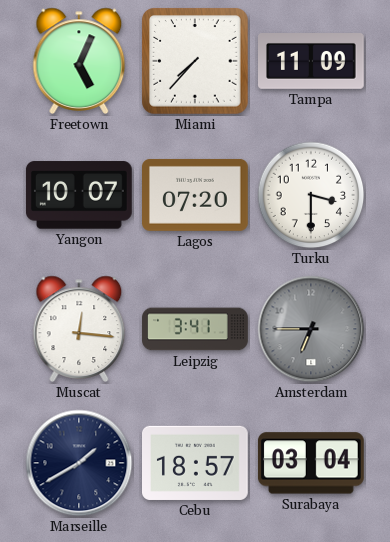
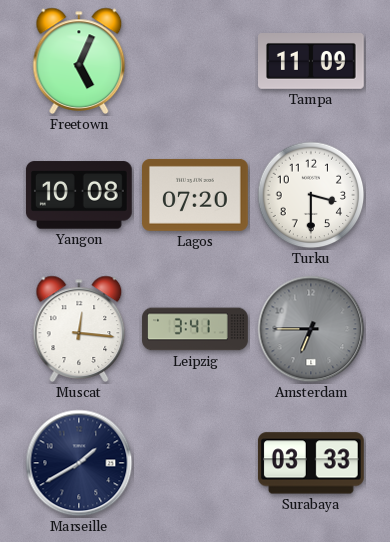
Miami: 7:37 -> none (195, 61)
Yangon: 10:07 -> 10:08 (79, 195)
Cebu: 18:57 -> none (196, 463)
Surabaya: 03:04 -> 03:33 (311, 463)
